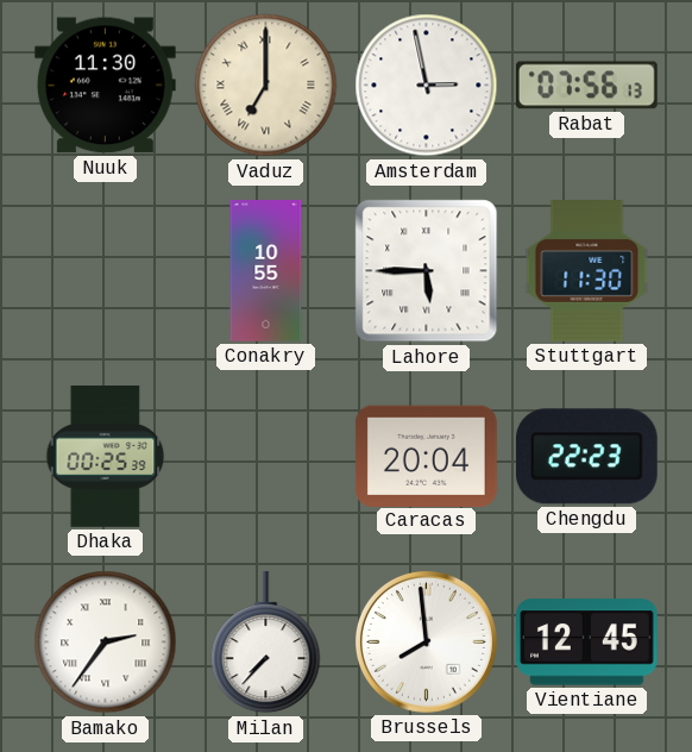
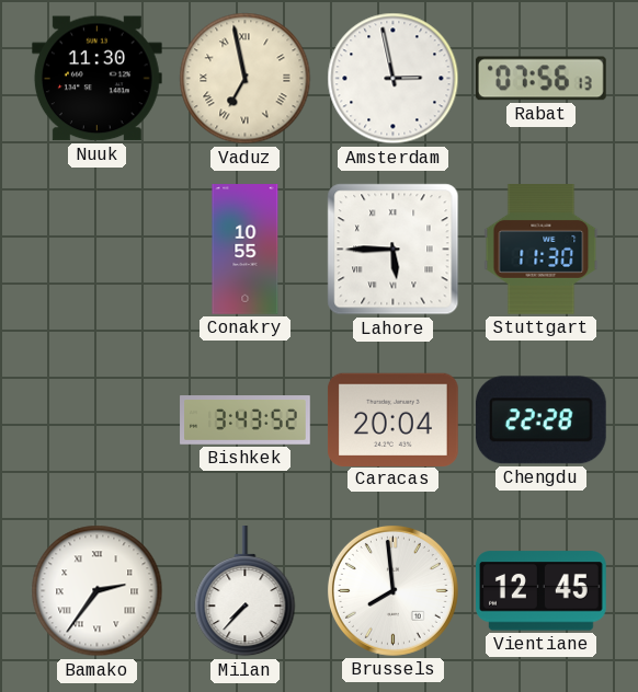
Vaduz: 7:00 -> 6:58 (246, 79)
Dhaka: 00:25 -> none (106, 457)
Bishkek: none -> 3:43 (246, 420)
Chengdu: 22:23 -> 22:28 (540, 420)
